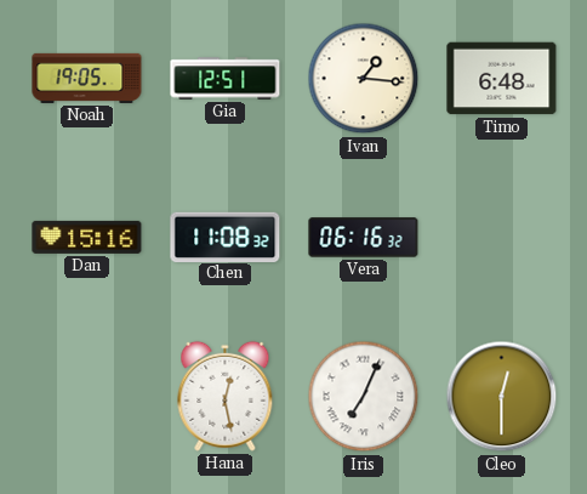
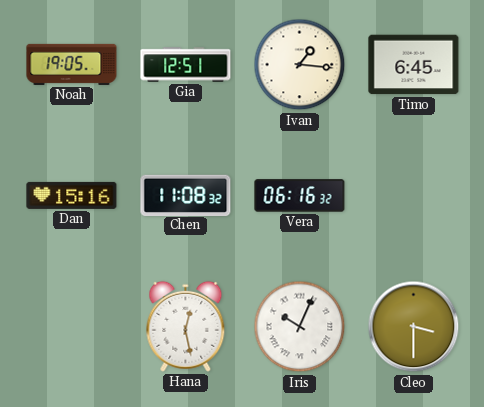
Timo: 6:48 -> 6:45 (414, 65)
Iris: 7:04 -> 10:04 (300, 327)
Cleo: 12:30 -> 3:30 (414, 327)
